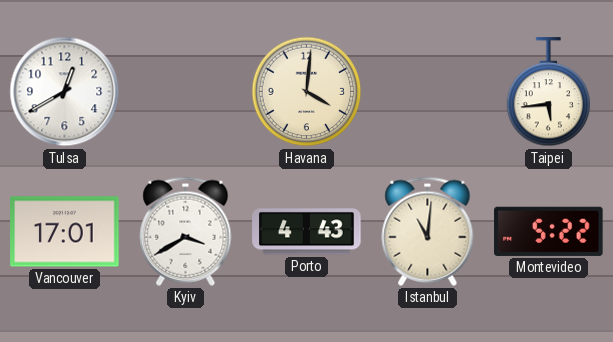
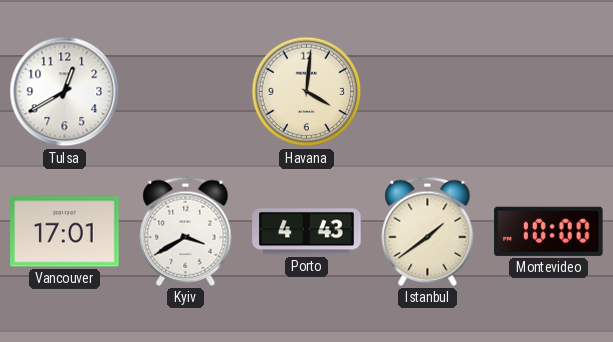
Taipei: 5:44 -> none (549, 92)
Istanbul: 11:01 -> 1:39 (428, 231)
Montevideo: 5:22 -> 10:00 (549, 231)
